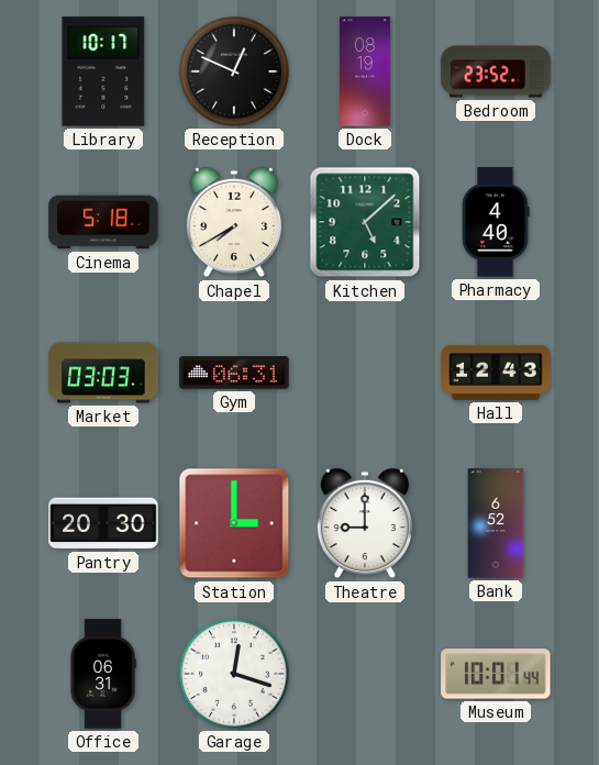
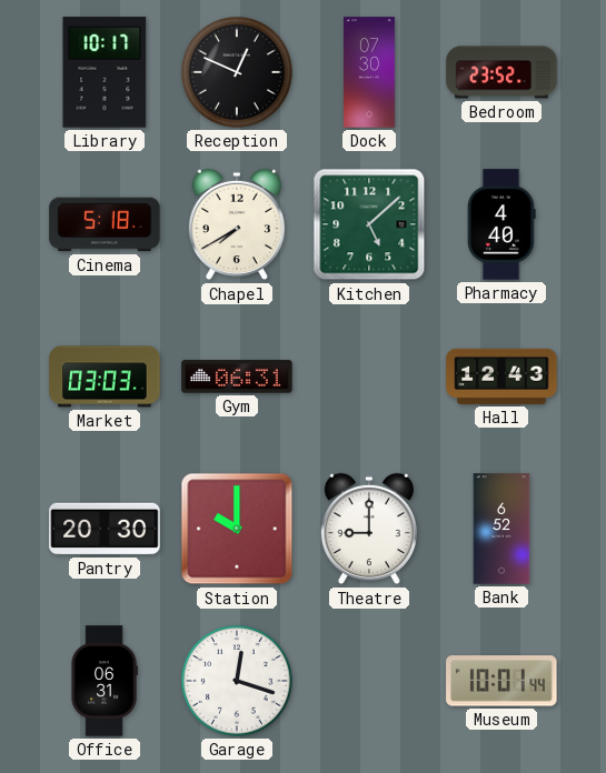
Dock: 08:19 -> 07:30 (369, 72)
Station: 3:00 -> 10:00 (237, 529)
